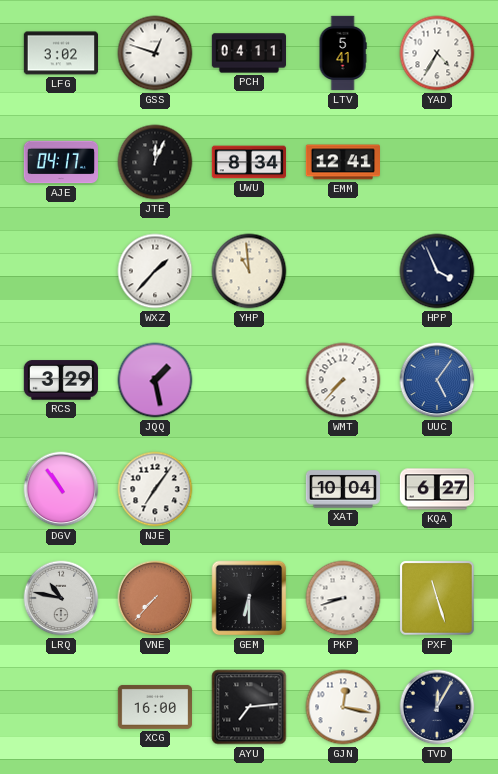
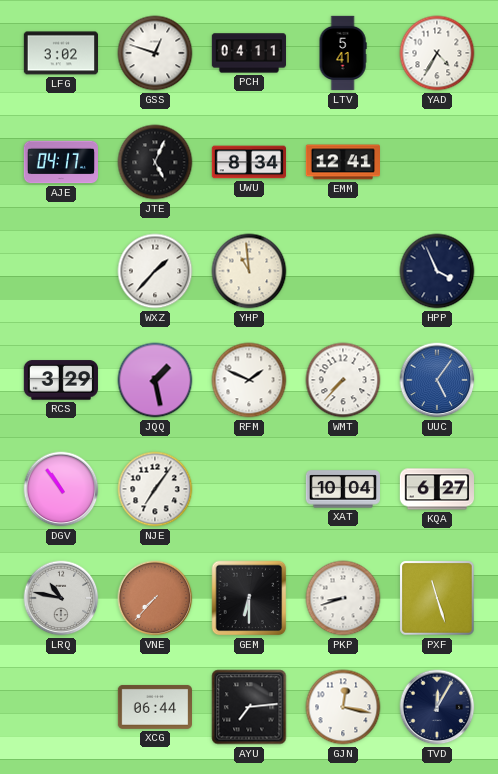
JTE: 12:04 -> 5:04 (155, 162)
RFM: none -> 1:49 (249, 380)
XCG: 16:00 -> 06:44 (154, 707)
